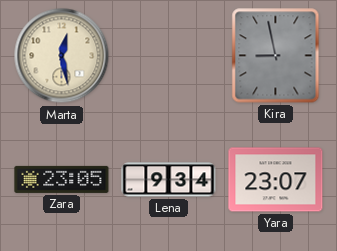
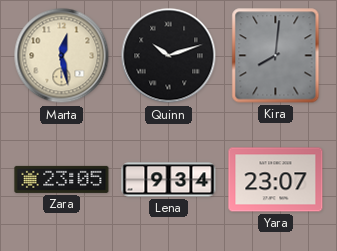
Quinn: none -> 10:12 (169, 56)
Kira: 8:58 -> 8:01 (276, 56)
